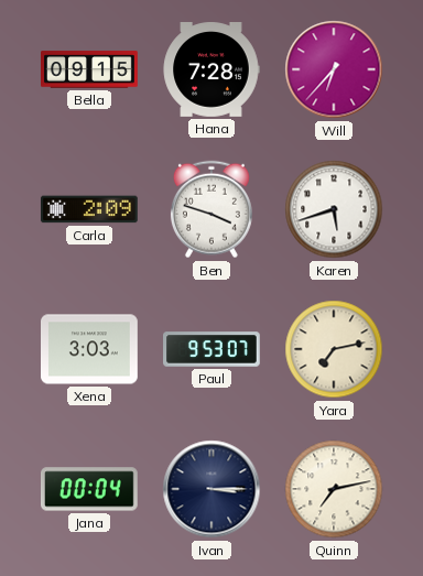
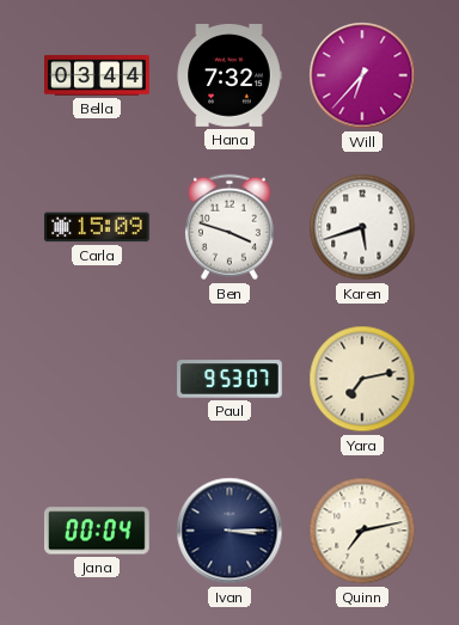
Bella: 09:15 -> 03:44 (98, 75)
Hana: 7:28 -> 7:32 (229, 76)
Carla: 2:09 -> 15:09 (97, 227)
Xena: 3:03 -> none (90, 349)
